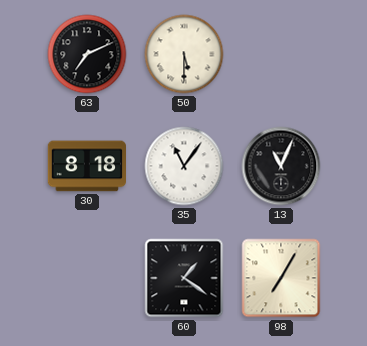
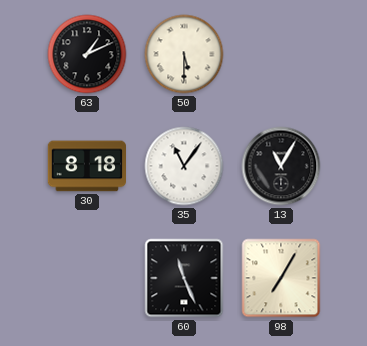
63: 7:11 -> 1:11 (87, 54)
13: 11:04 -> 11:05 (281, 166)
60: 1:21 -> 11:26 (184, 278)
